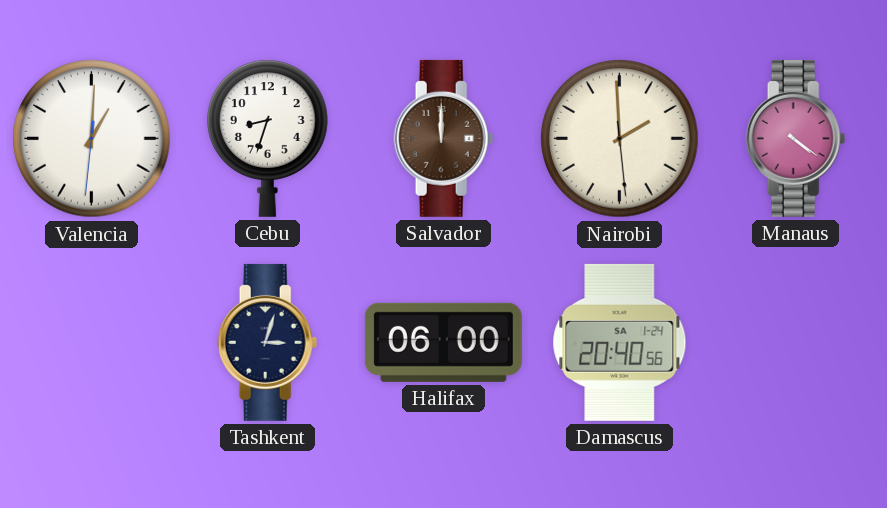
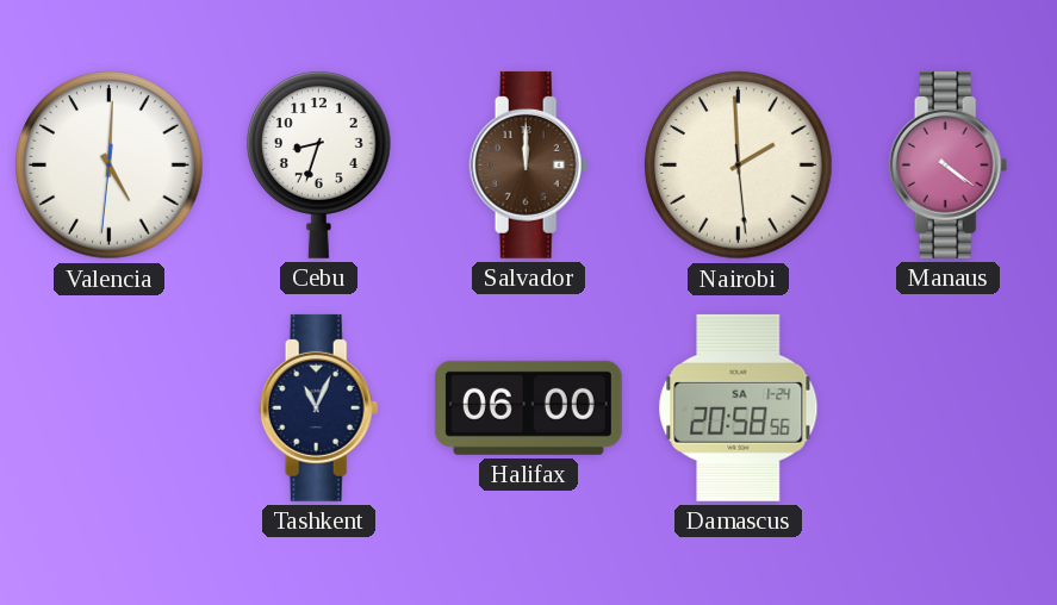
Valencia: 1:00 -> 5:00 (110, 166)
Tashkent: 3:03 -> 11:04 (319, 407)
Damascus: 20:40 -> 20:58 (739, 407)
